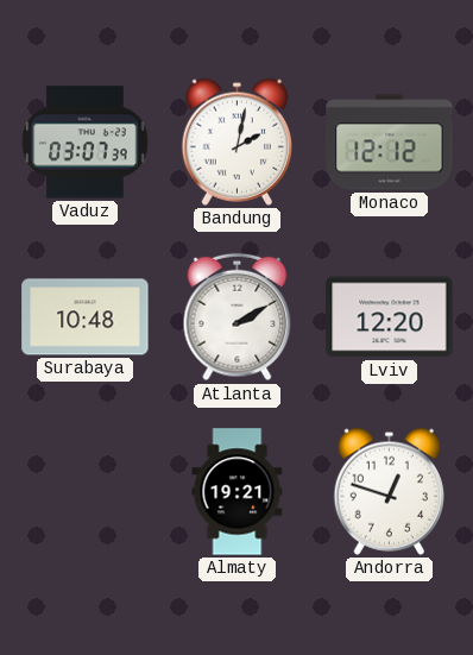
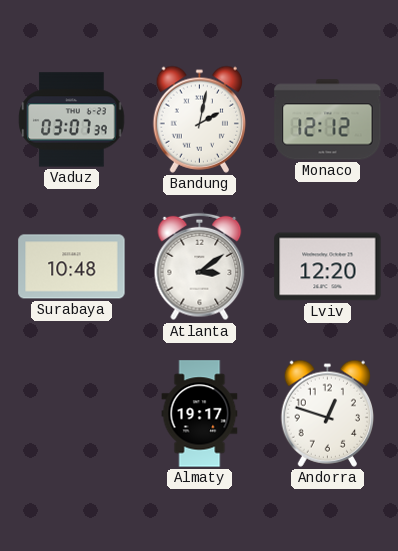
Atlanta: 2:10 -> 3:09 (200, 267)
Almaty: 19:21 -> 19:17 (200, 414)
